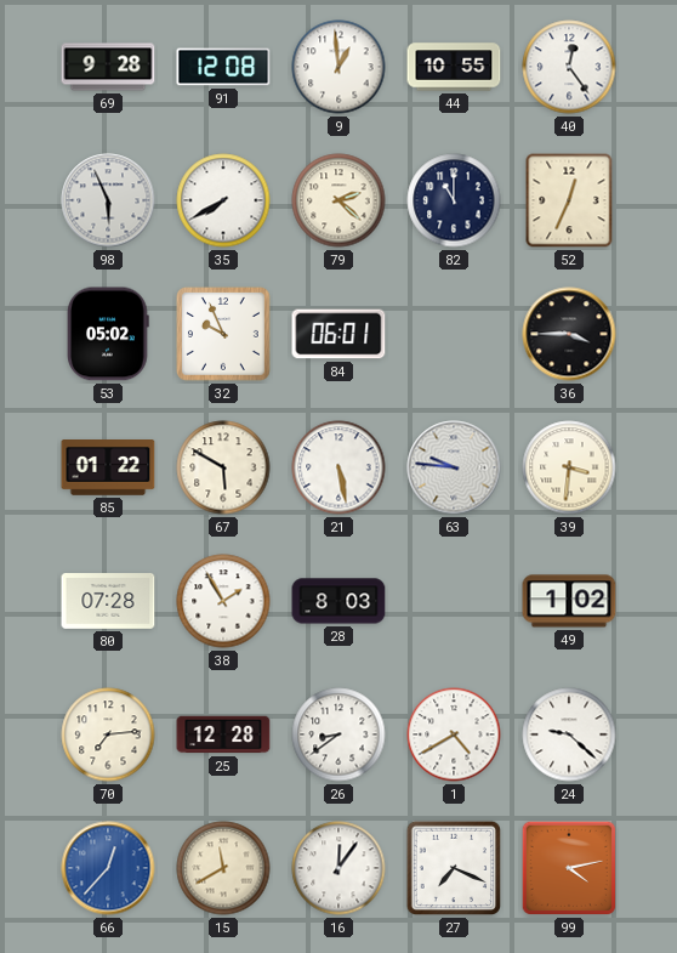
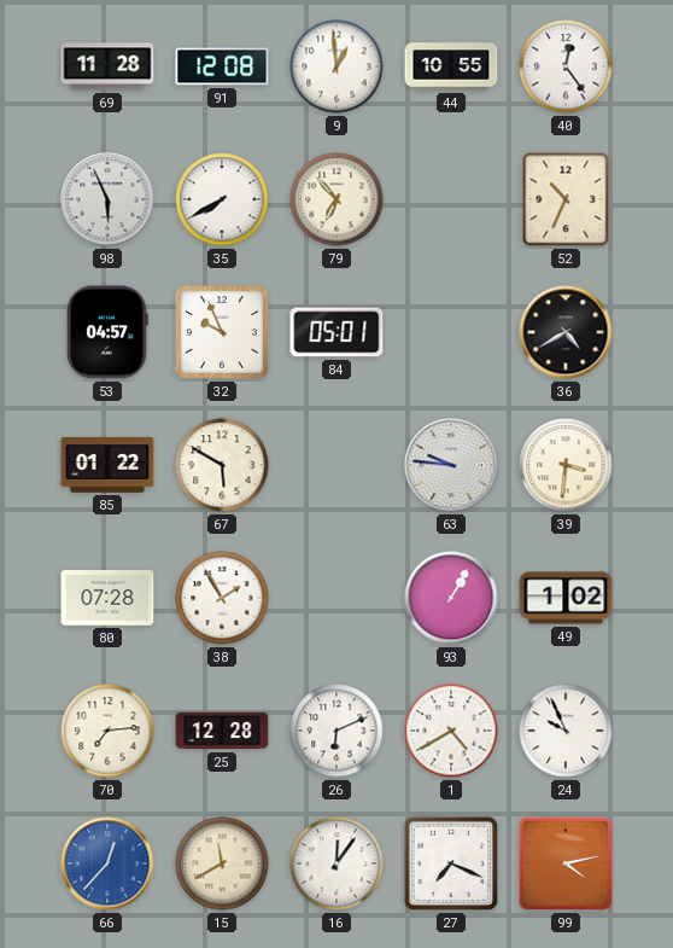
69: 9:28 -> 11:28 (107, 66)
79: 2:22 -> 6:53 (336, 199)
82: 11:00 -> none (454, 200)
52: 12:34 -> 10:34 (566, 199)
53: 05:02 -> 04:57 (107, 332)
84: 06:01 -> 05:01 (336, 332)
36: 3:45 -> 4:40 (566, 332)
21: 5:28 -> none (338, 467)
28: 8:03 -> none (338, 601)
93: none -> 1:05 (451, 598)
26: 8:39 -> 6:11 (336, 731)
24: 9:22 -> 9:56 (566, 731)
